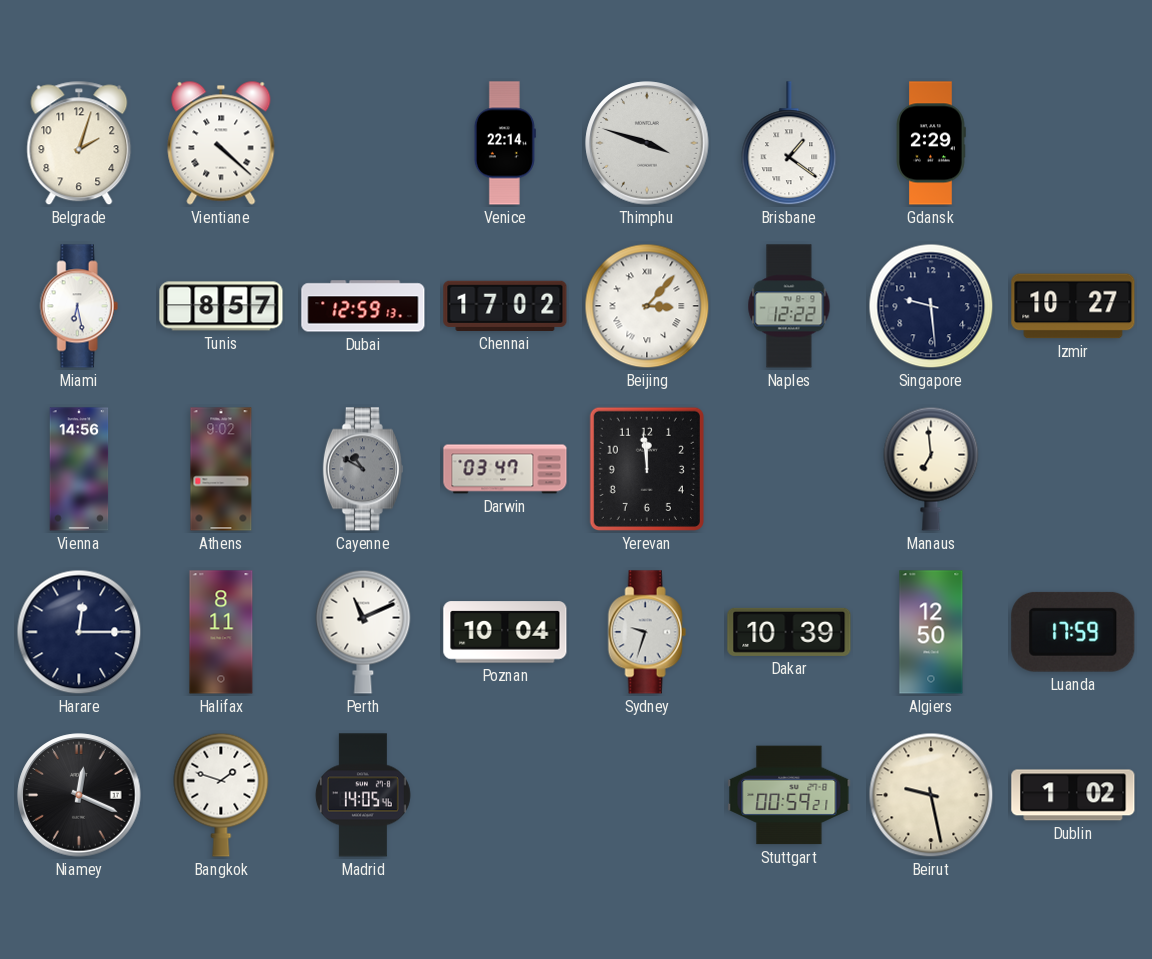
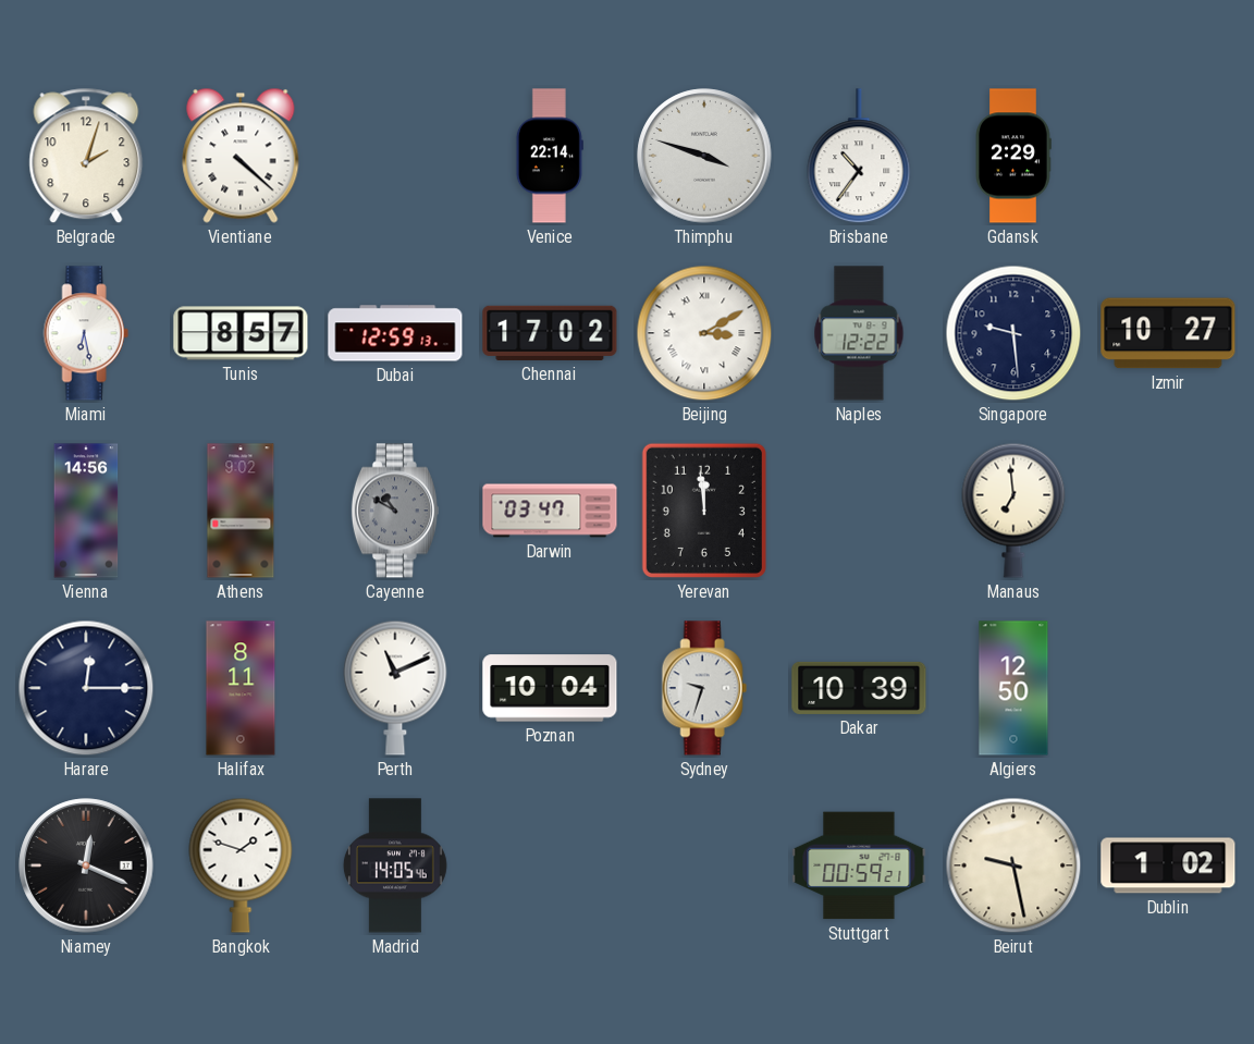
Brisbane: 1:21 -> 10:36 (859, 157)
Beijing: 3:07 -> 3:10 (704, 333)
Luanda: 17:59 -> none (1073, 632)
